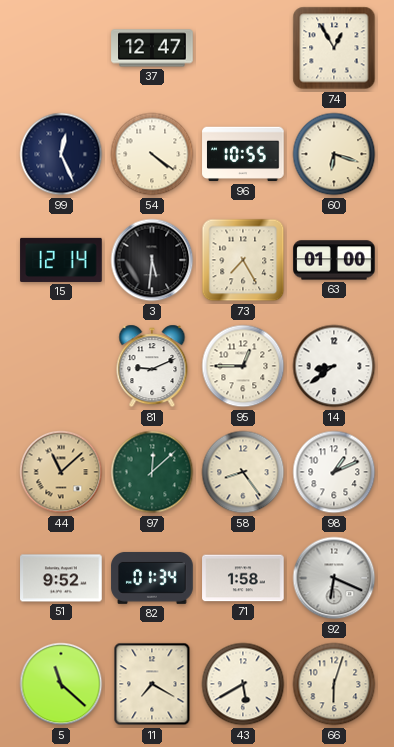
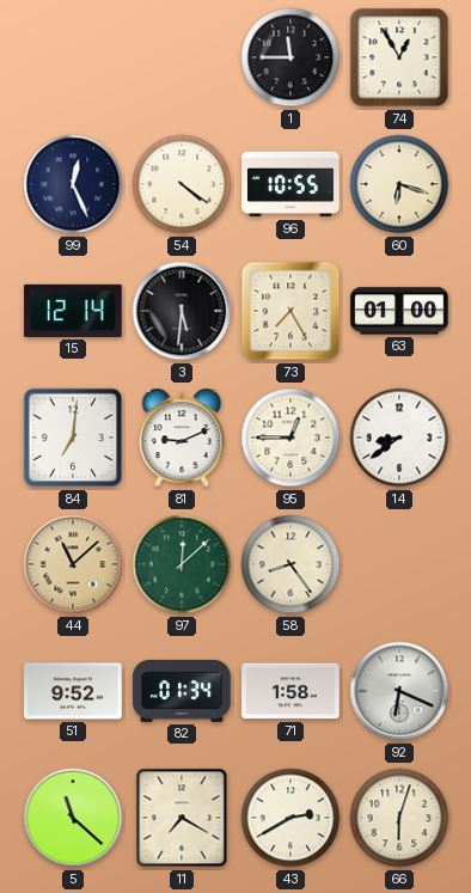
37: 12:47 -> none (152, 48)
1: none -> 11:45 (290, 57)
84: none -> 7:01 (73, 438)
98: 1:11 -> none (334, 472)
43: 5:40 -> 2:40 (290, 818)
